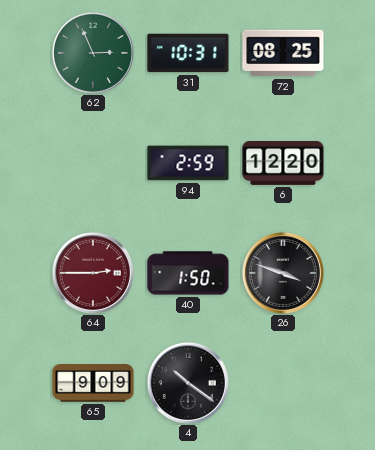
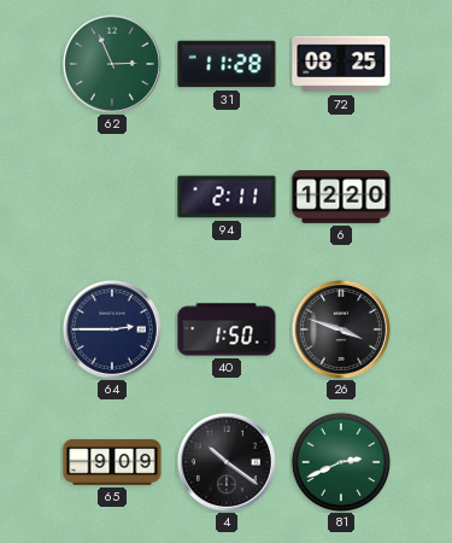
31: 10:31 -> 11:28 (227, 64)
94: 2:59 -> 2:11 (227, 197)
64 dial: burgundy -> navy (112, 329)
81: none -> 2:41 (340, 461)
